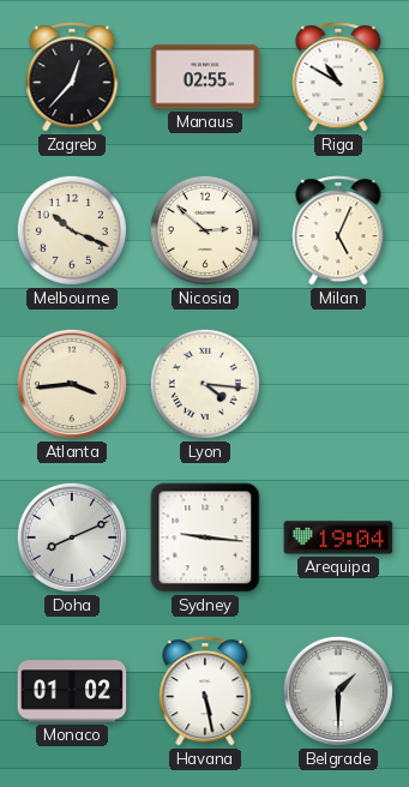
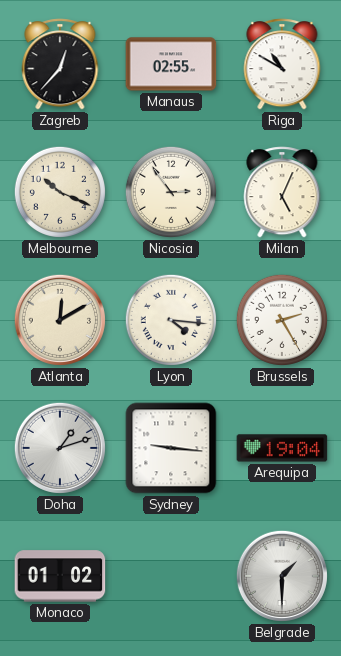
Nicosia: 2:52 -> 2:54 (171, 192)
Atlanta: 3:44 -> 12:10 (60, 320)
Brussels: none -> 2:25 (282, 320)
Doha: 8:11 -> 1:12 (60, 448)
Havana: 5:28 -> none (205, 691)
